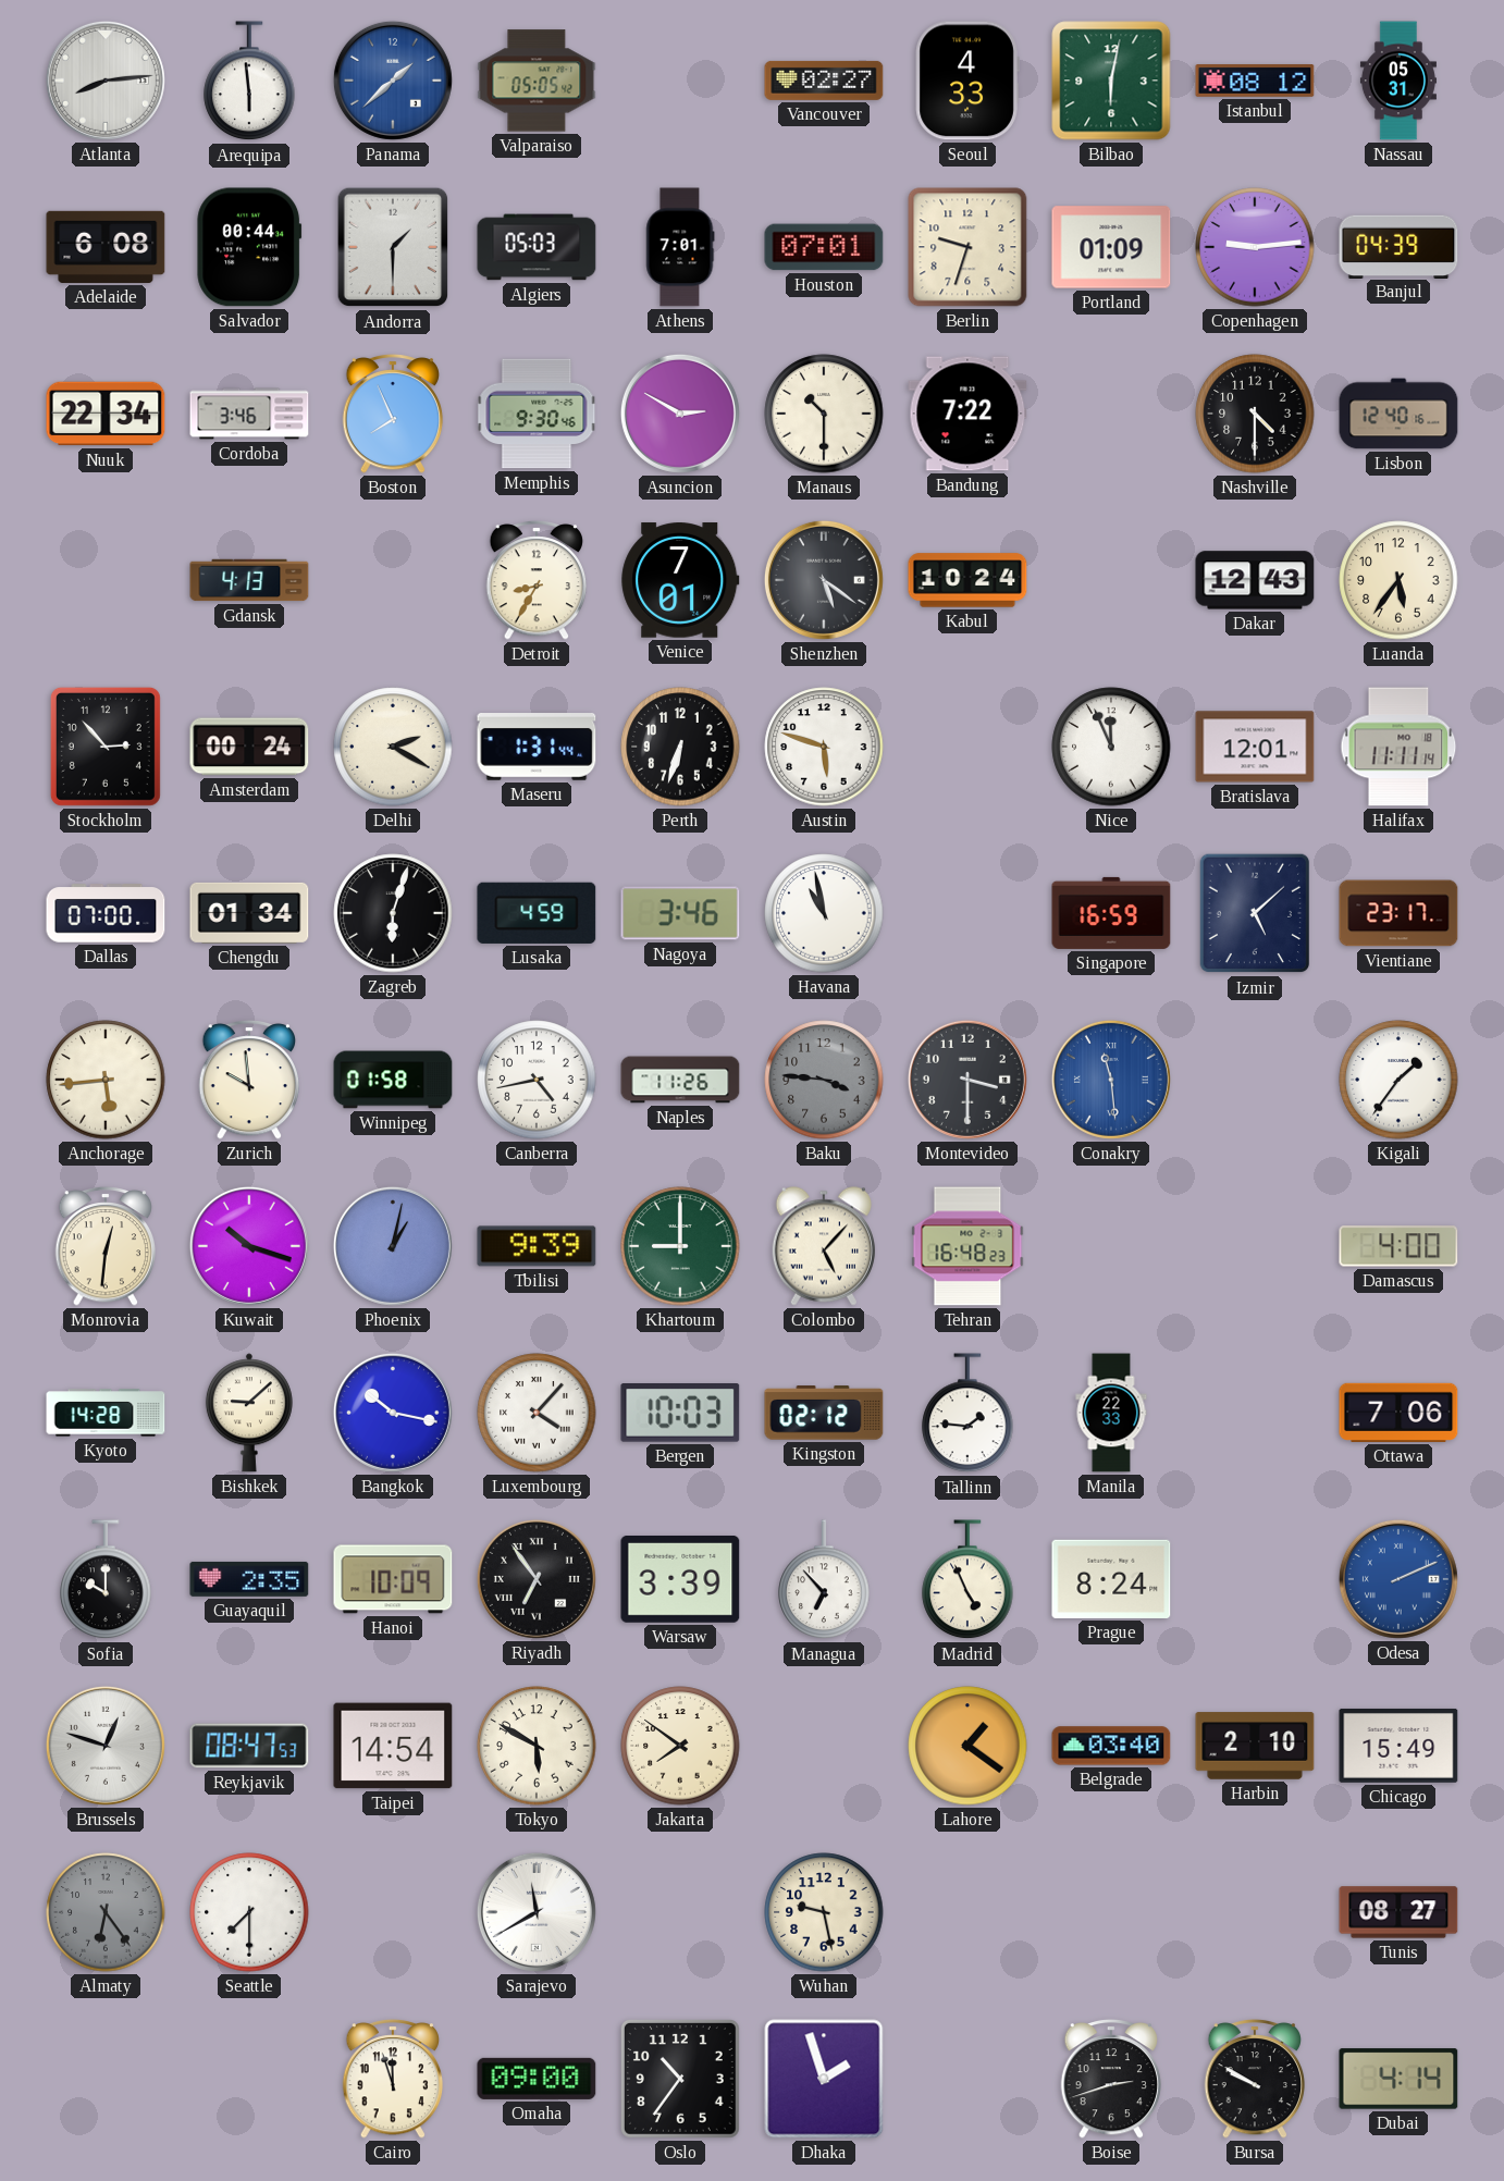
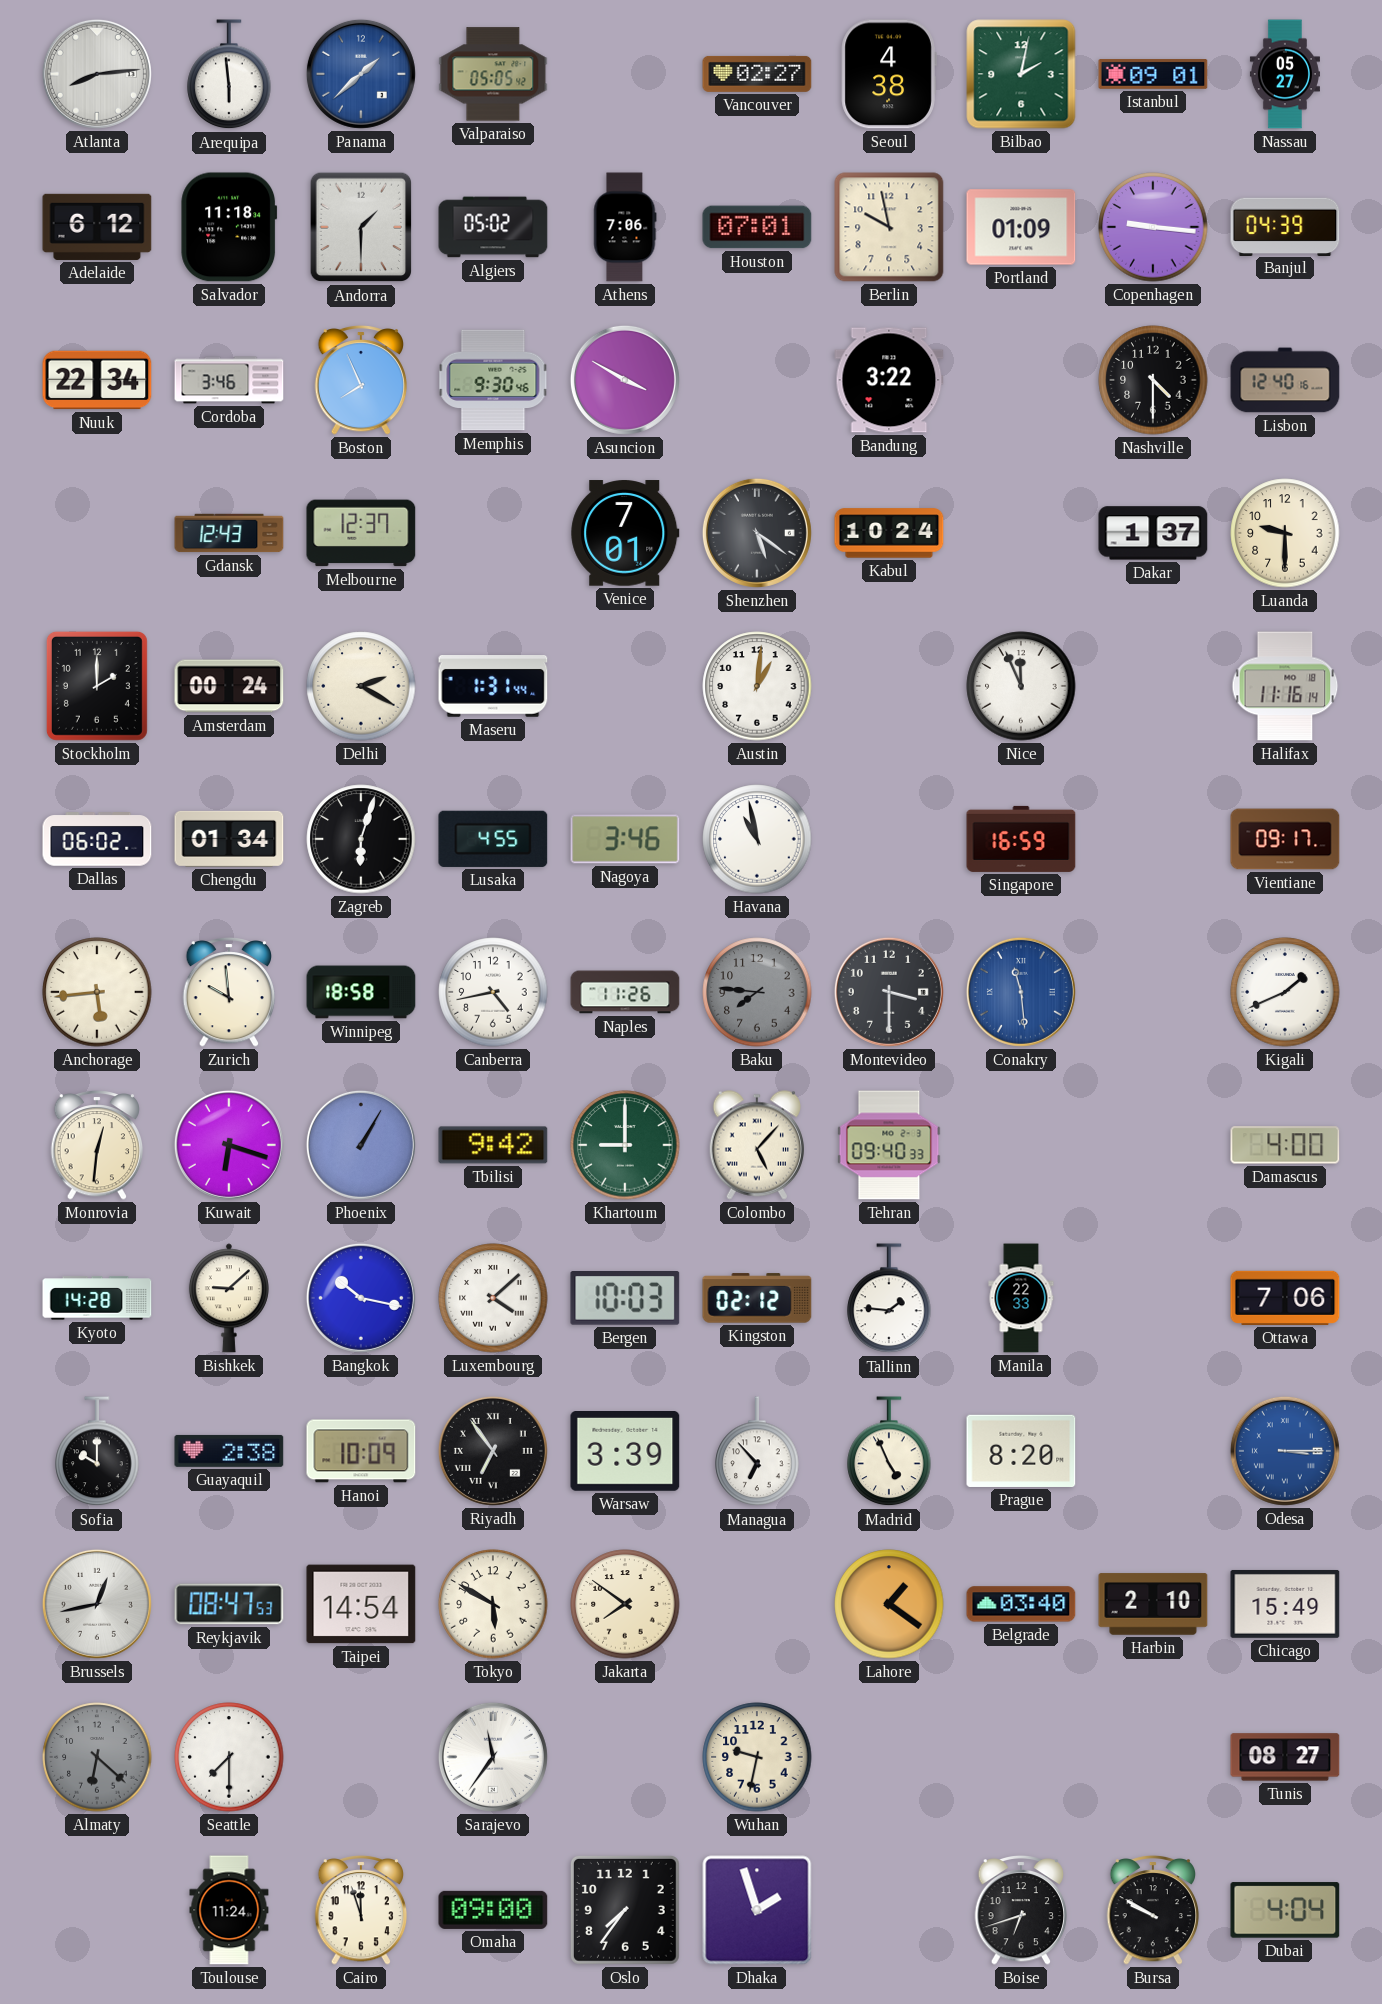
Seoul: 4:33 -> 4:38 (889, 74)
Bilbao: 6:02 -> 2:02 (1021, 74)
Istanbul: 08:12 -> 09:01 (1153, 74)
Nassau: 05:31 -> 05:27 (1285, 74)
Adelaide: 6:08 -> 6:12 (97, 227)
Salvador: 00:44 -> 11:18 (229, 227)
Algiers: 05:03 -> 05:02 (493, 227)
Athens: 7:01 -> 7:06 (625, 227)
Berlin: 9:33 -> 9:58 (889, 227)
Copenhagen: 9:14 -> 9:16 (1153, 227)
Asuncion: 2:50 -> 3:50 (625, 380)
Manaus: 10:30 -> none (824, 414)
Bandung: 7:22 -> 3:22 (889, 380)
Gdansk: 4:13 -> 12:43 (229, 533)
Melbourne: none -> 12:37 (361, 533)
Detroit: 8:35 -> none (537, 580)
Dakar: 12:43 -> 1:37 (1153, 533)
Luanda: 5:36 -> 9:30 (1285, 533)
Stockholm: 2:53 -> 2:00 (97, 686)
Perth: 6:33 -> none (680, 747)
Austin: 5:48 -> 1:01 (757, 686)
Bratislava: 12:01 -> none (1255, 747)
Halifax: 11:11 -> 11:16 (1285, 686)
Dallas: 07:00 -> 06:02 (97, 839)
Lusaka: 4:59 -> 4:55 (493, 839)
Izmir: 5:08 -> none (1255, 913)
Vientiane: 23:17 -> 09:17 (1285, 839)
Winnipeg: 01:58 -> 18:58 (361, 992)
Baku: 3:46 -> 7:46 (757, 992)
Kigali: 1:36 -> 1:41 (1285, 992)
Kuwait: 10:18 -> 6:18 (229, 1145)
Phoenix: 1:02 -> 1:05 (361, 1145)
Tbilisi: 9:39 -> 9:42 (493, 1145)
Tehran: 16:48 -> 09:40 (889, 1145)
Luxembourg: 4:07 -> 4:08 (493, 1298)
Guayaquil: 2:35 -> 2:38 (229, 1451)
Prague: 8:24 -> 8:20 (1021, 1451)
Odesa: 2:11 -> 3:15 (1285, 1451)
Brussels: 12:48 -> 12:43 (97, 1604)
Almaty: 6:24 -> 6:22 (97, 1757)
Sarajevo: 11:40 -> 11:36 (493, 1757)
Wuhan: 9:28 -> 9:32 (757, 1757)
Toulouse: none -> 11:24 (229, 1910)
Oslo: 10:36 -> 7:36 (625, 1910)
Boise: 2:42 -> 6:42 (1021, 1910)
Dubai: 4:14 -> 4:04 (1285, 1910)
